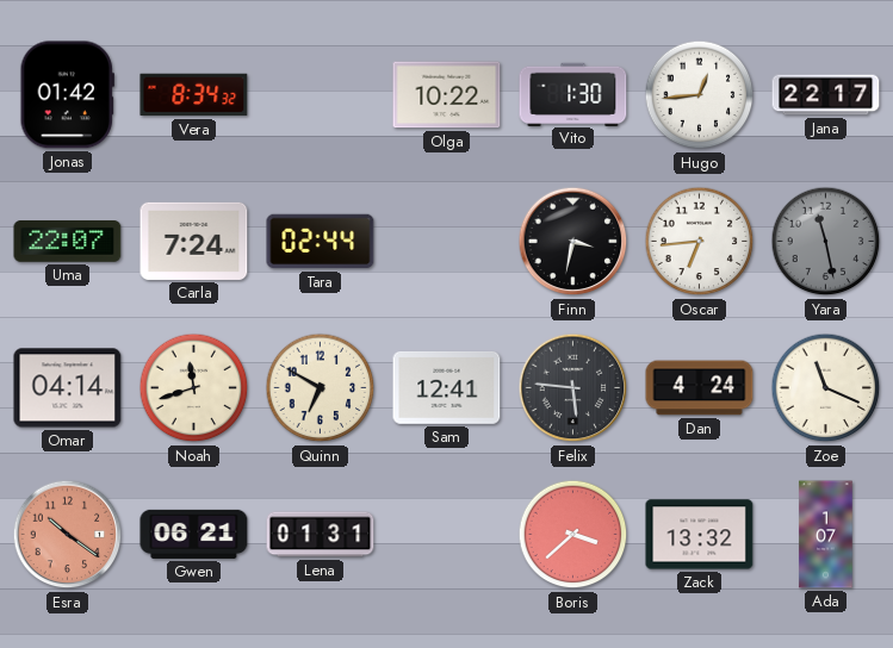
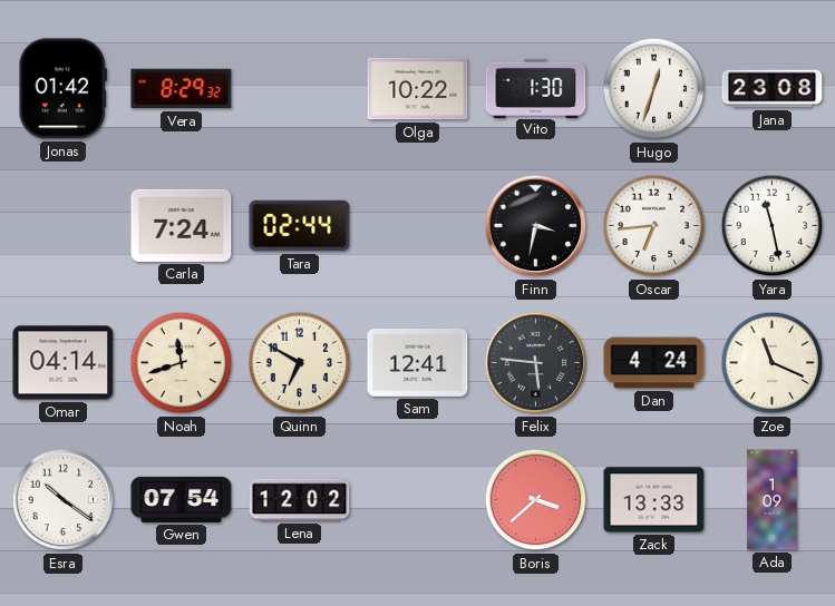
Vera: 8:34 -> 8:29 (182, 89)
Hugo: 12:44 -> 12:33 (654, 89)
Jana: 22:17 -> 23:08 (773, 89)
Uma: 22:07 -> none (68, 242)
Yara dial: grey -> white (773, 226)
Esra dial: salmon -> white (64, 500)
Gwen: 06:21 -> 07:54 (182, 499)
Lena: 01:31 -> 12:02 (300, 500)
Zack: 13:32 -> 13:33 (654, 500)
Ada: 1:07 -> 1:09 (773, 500)
